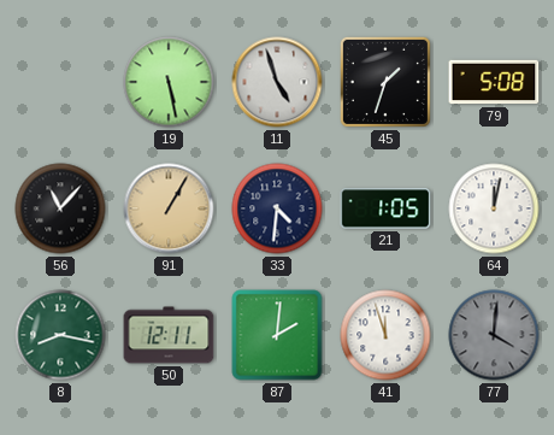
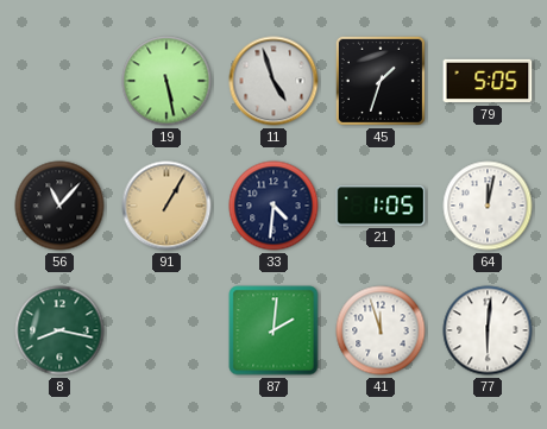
79: 5:08 -> 5:05 (488, 81)
50: 12:11 -> none (169, 335)
77: 4:01 -> 6:01 (488, 330)
77 dial: grey -> white (488, 330)
